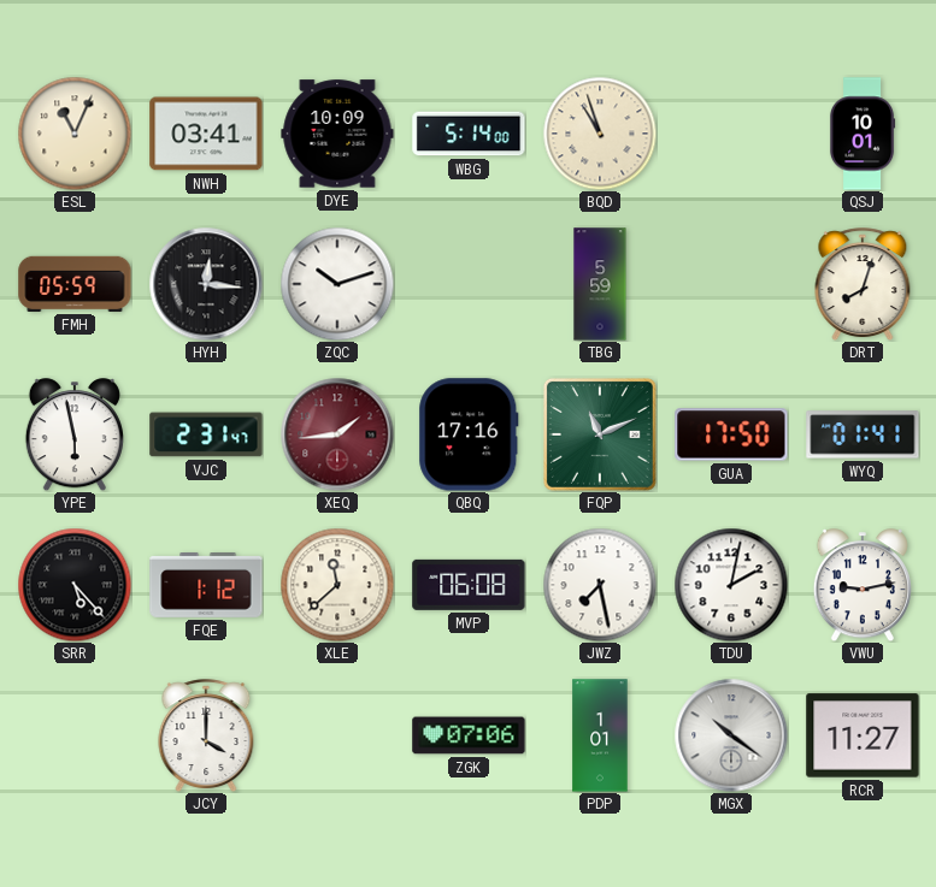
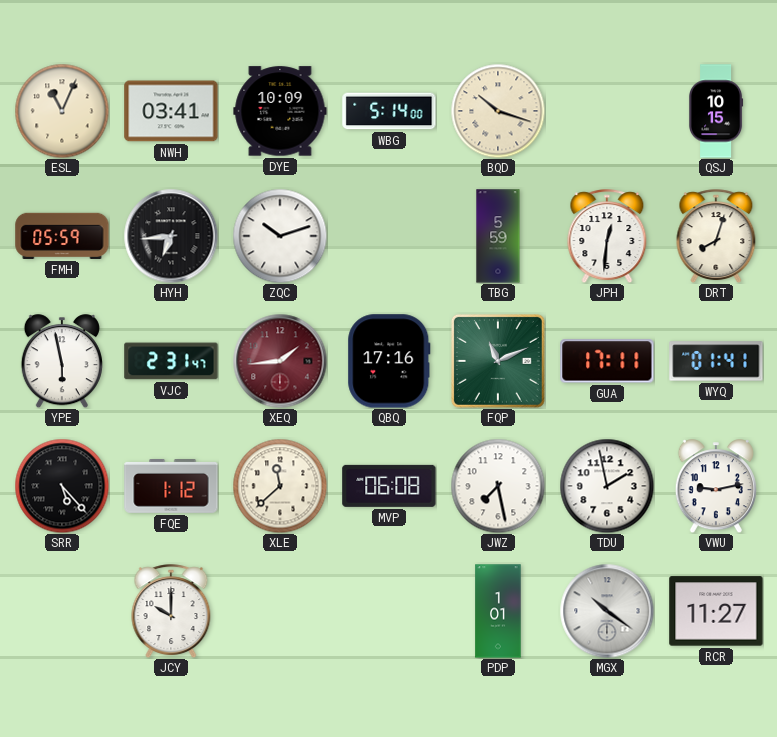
BQD: 10:57 -> 10:18 (498, 111)
QSJ: 10:01 -> 10:15 (716, 111)
HYH: 12:16 -> 6:44 (171, 236)
JPH: none -> 12:31 (607, 236)
GUA: 17:50 -> 17:11 (607, 361)
TDU: 2:02 -> 1:58 (607, 486)
JCY: 4:00 -> 10:00 (171, 611)
ZGK: 07:06 -> none (469, 735)
